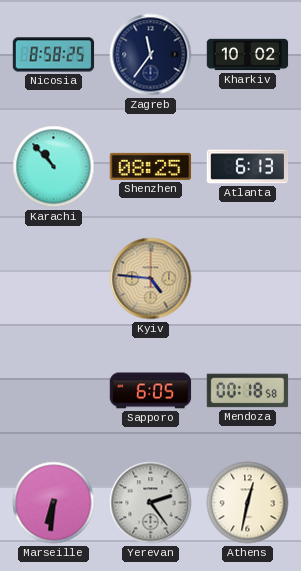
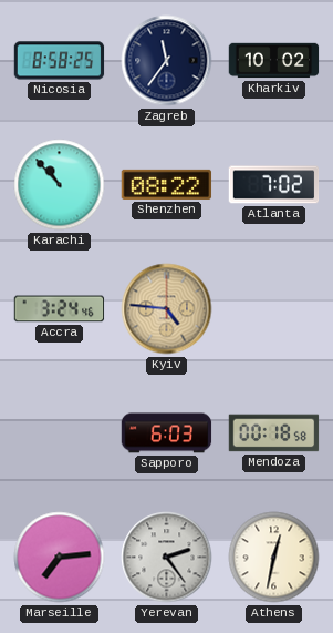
Shenzhen: 08:25 -> 08:22 (167, 184)
Atlanta: 6:13 -> 7:02 (274, 185)
Accra: none -> 3:24 (60, 309)
Sapporo: 6:05 -> 6:03 (167, 433)
Marseille: 6:31 -> 7:14 (60, 558)
